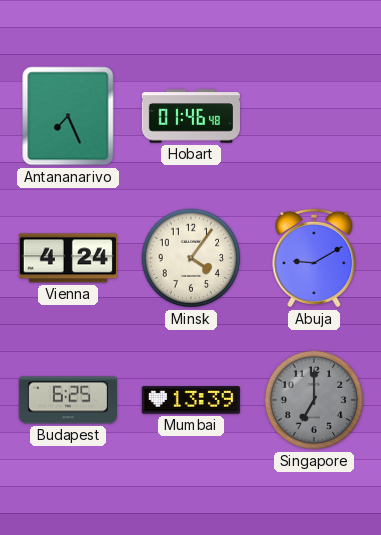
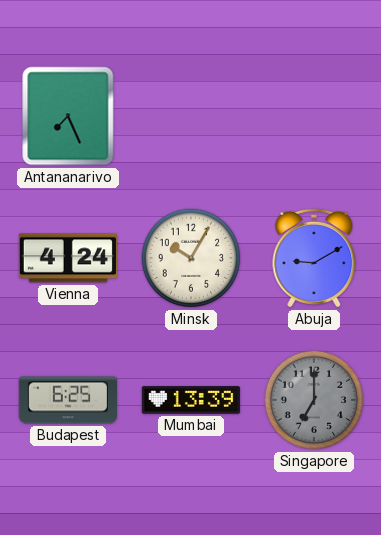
Hobart: 01:46 -> none (191, 116)
Minsk: 4:06 -> 10:05 (191, 258)
